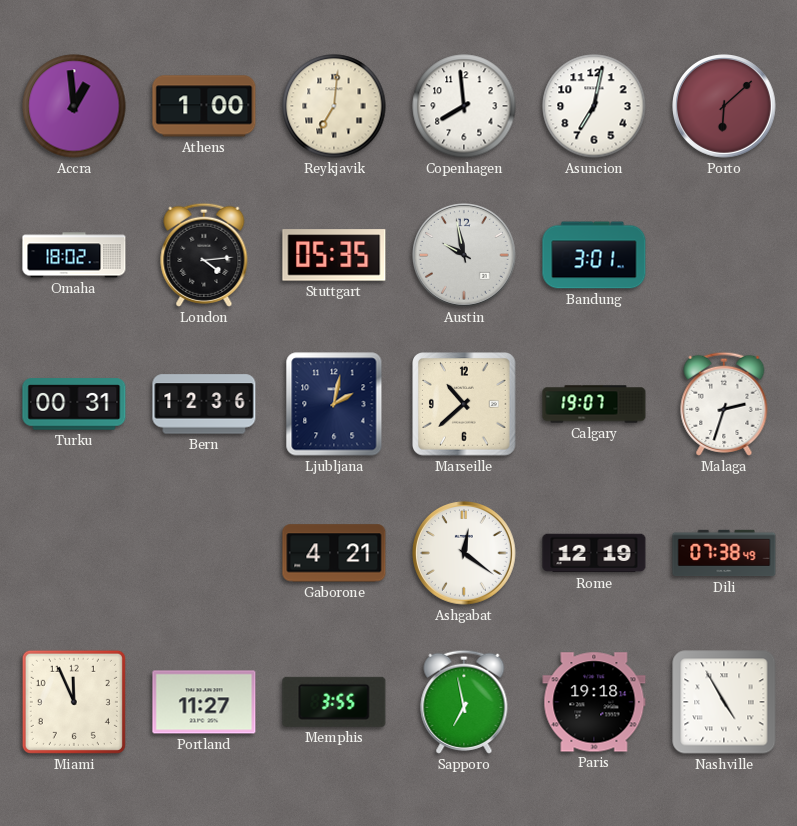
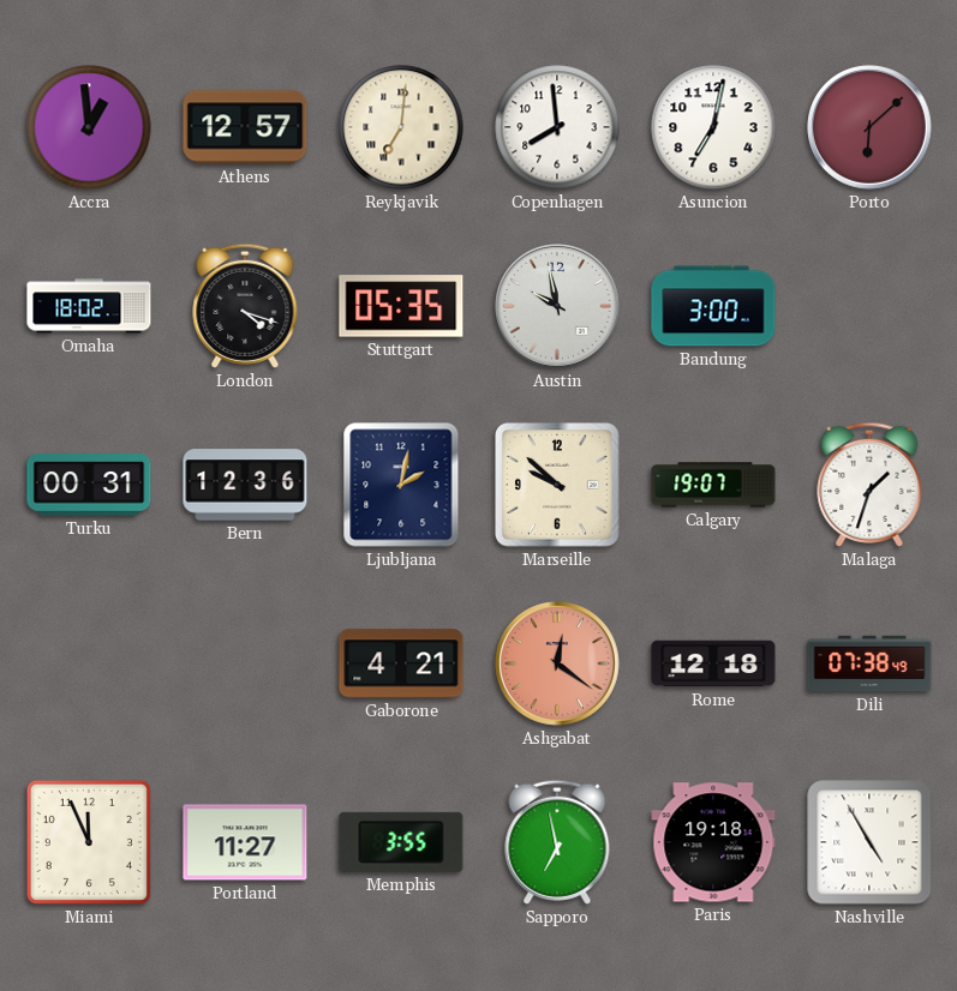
Athens: 1:00 -> 12:57 (245, 127)
London: 4:14 -> 4:18 (245, 306)
Bandung: 3:01 -> 3:00 (713, 306)
Marseille: 10:38 -> 9:52 (557, 485)
Malaga: 2:33 -> 1:33 (869, 485)
Ashgabat dial: white -> salmon (558, 665)
Rome: 12:19 -> 12:18 (713, 663)
